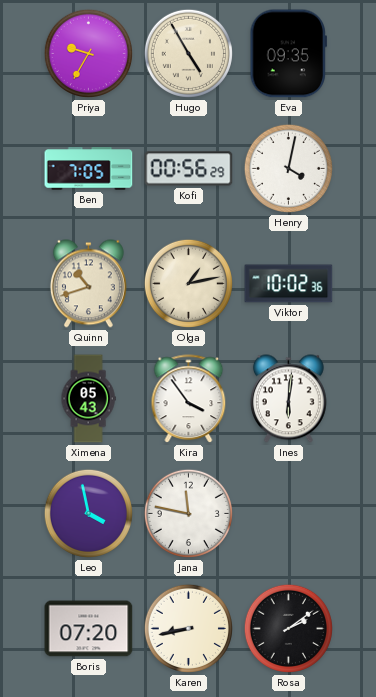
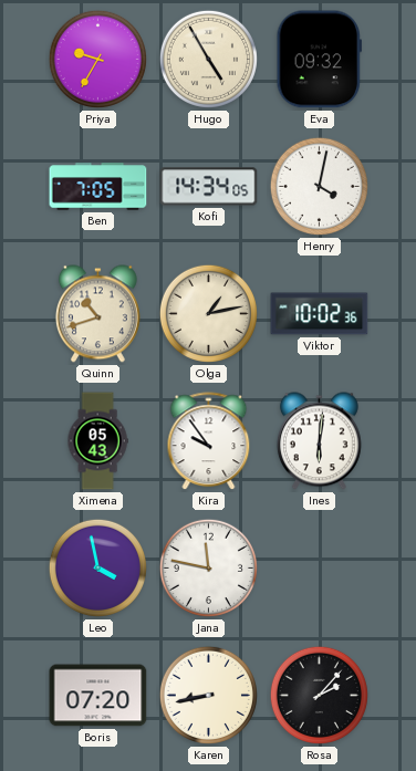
Eva: 09:35 -> 09:32 (319, 60)
Kofi: 00:56 -> 14:34 (209, 187)
Kira: 3:54 -> 9:54 (209, 441)
Rosa: 2:09 -> 2:07 (319, 695)
